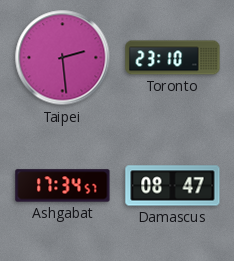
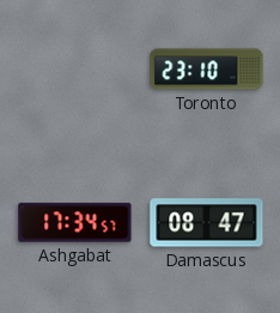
Taipei: 2:29 -> none (63, 58)
